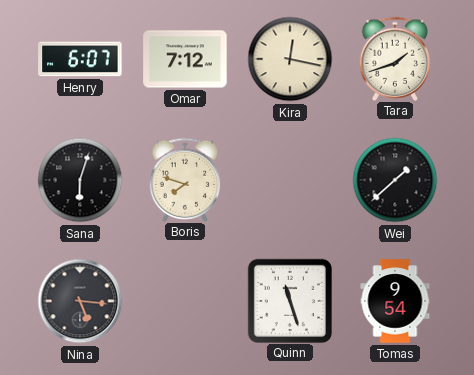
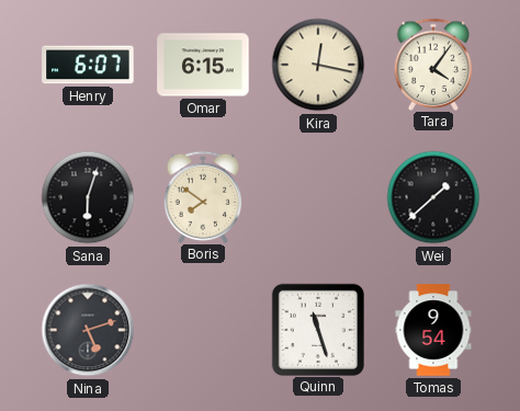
Omar: 7:12 -> 6:15 (203, 65)
Tara: 1:42 -> 4:06 (433, 64)
Boris: 7:48 -> 7:51 (203, 196)
Nina: 5:16 -> 5:12 (88, 330)
